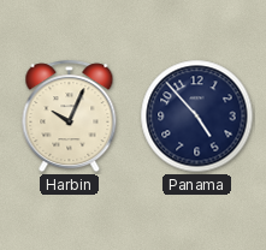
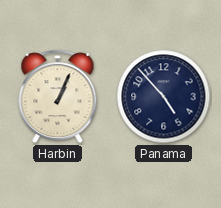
Harbin: 10:04 -> 1:04 (58, 97)
